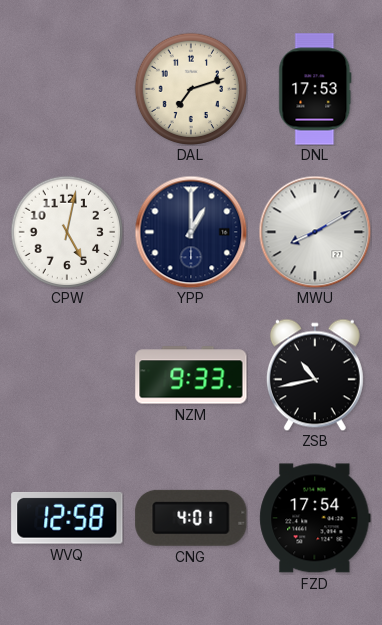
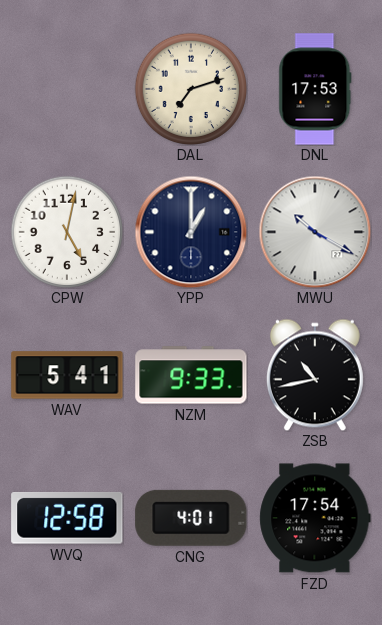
MWU: 8:10 -> 10:20 (315, 232)
WAV: none -> 5:41 (67, 375)
